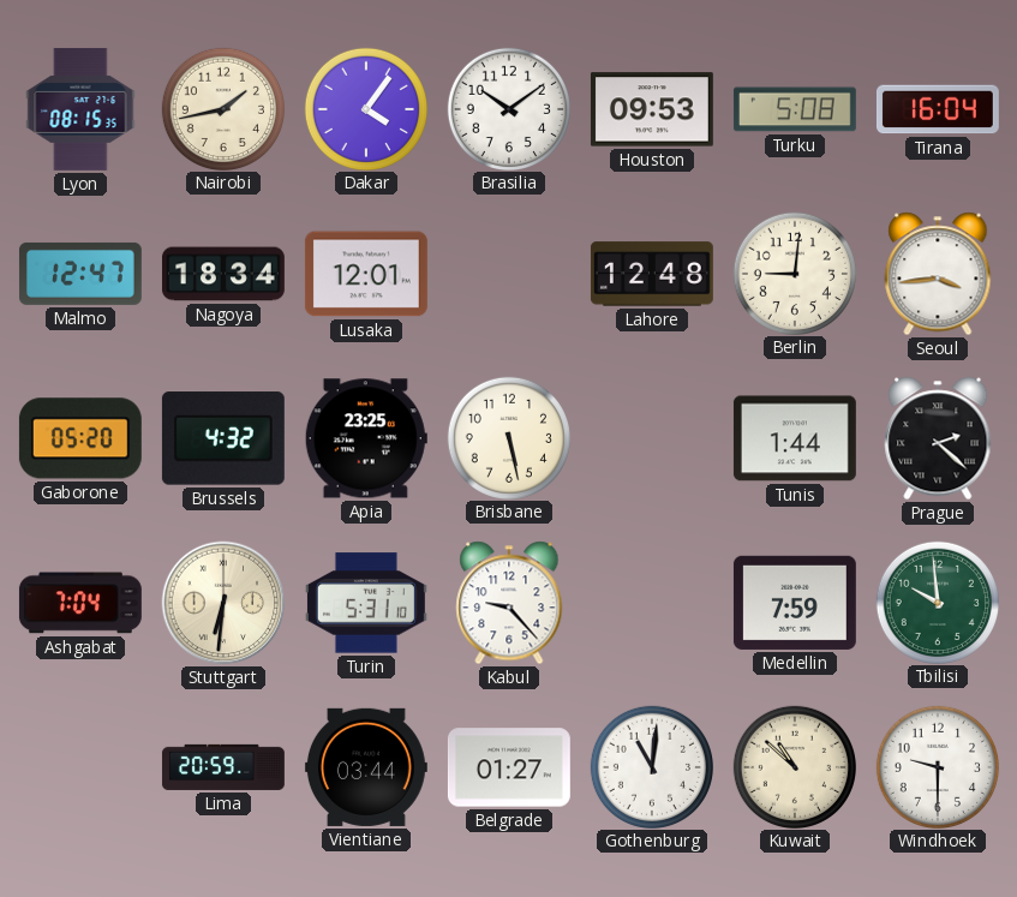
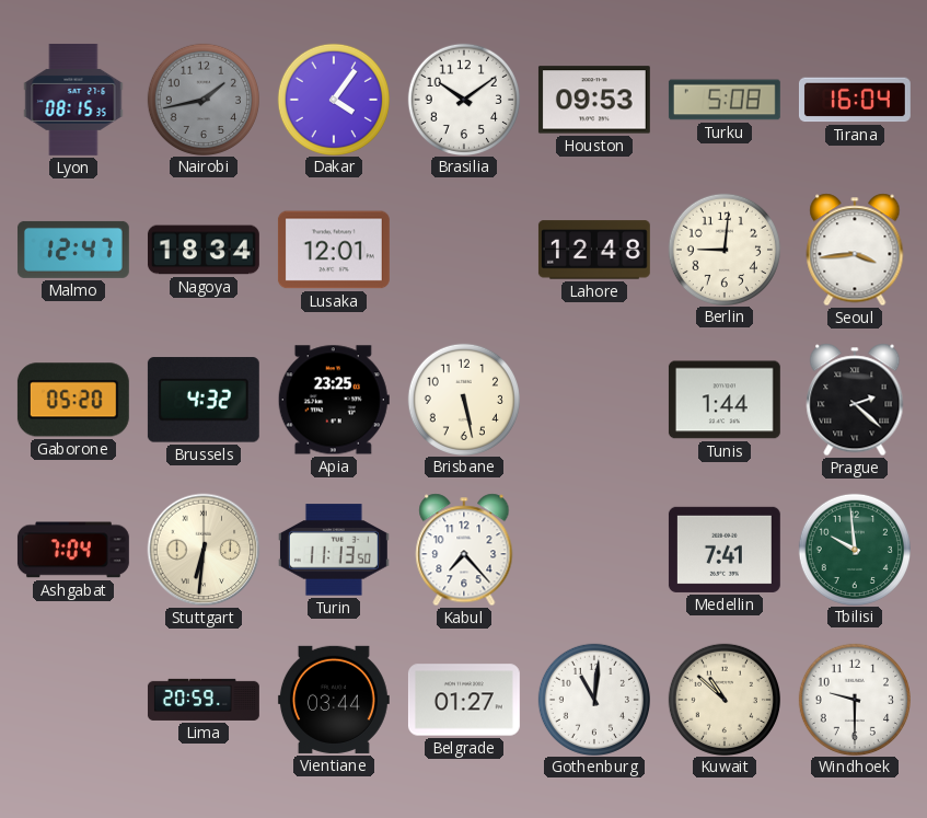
Nairobi dial: cream -> grey (202, 99)
Turin: 5:31 -> 11:13 (334, 550)
Kabul: 9:23 -> 7:23 (464, 550)
Medellin: 7:59 -> 7:41 (725, 550)
